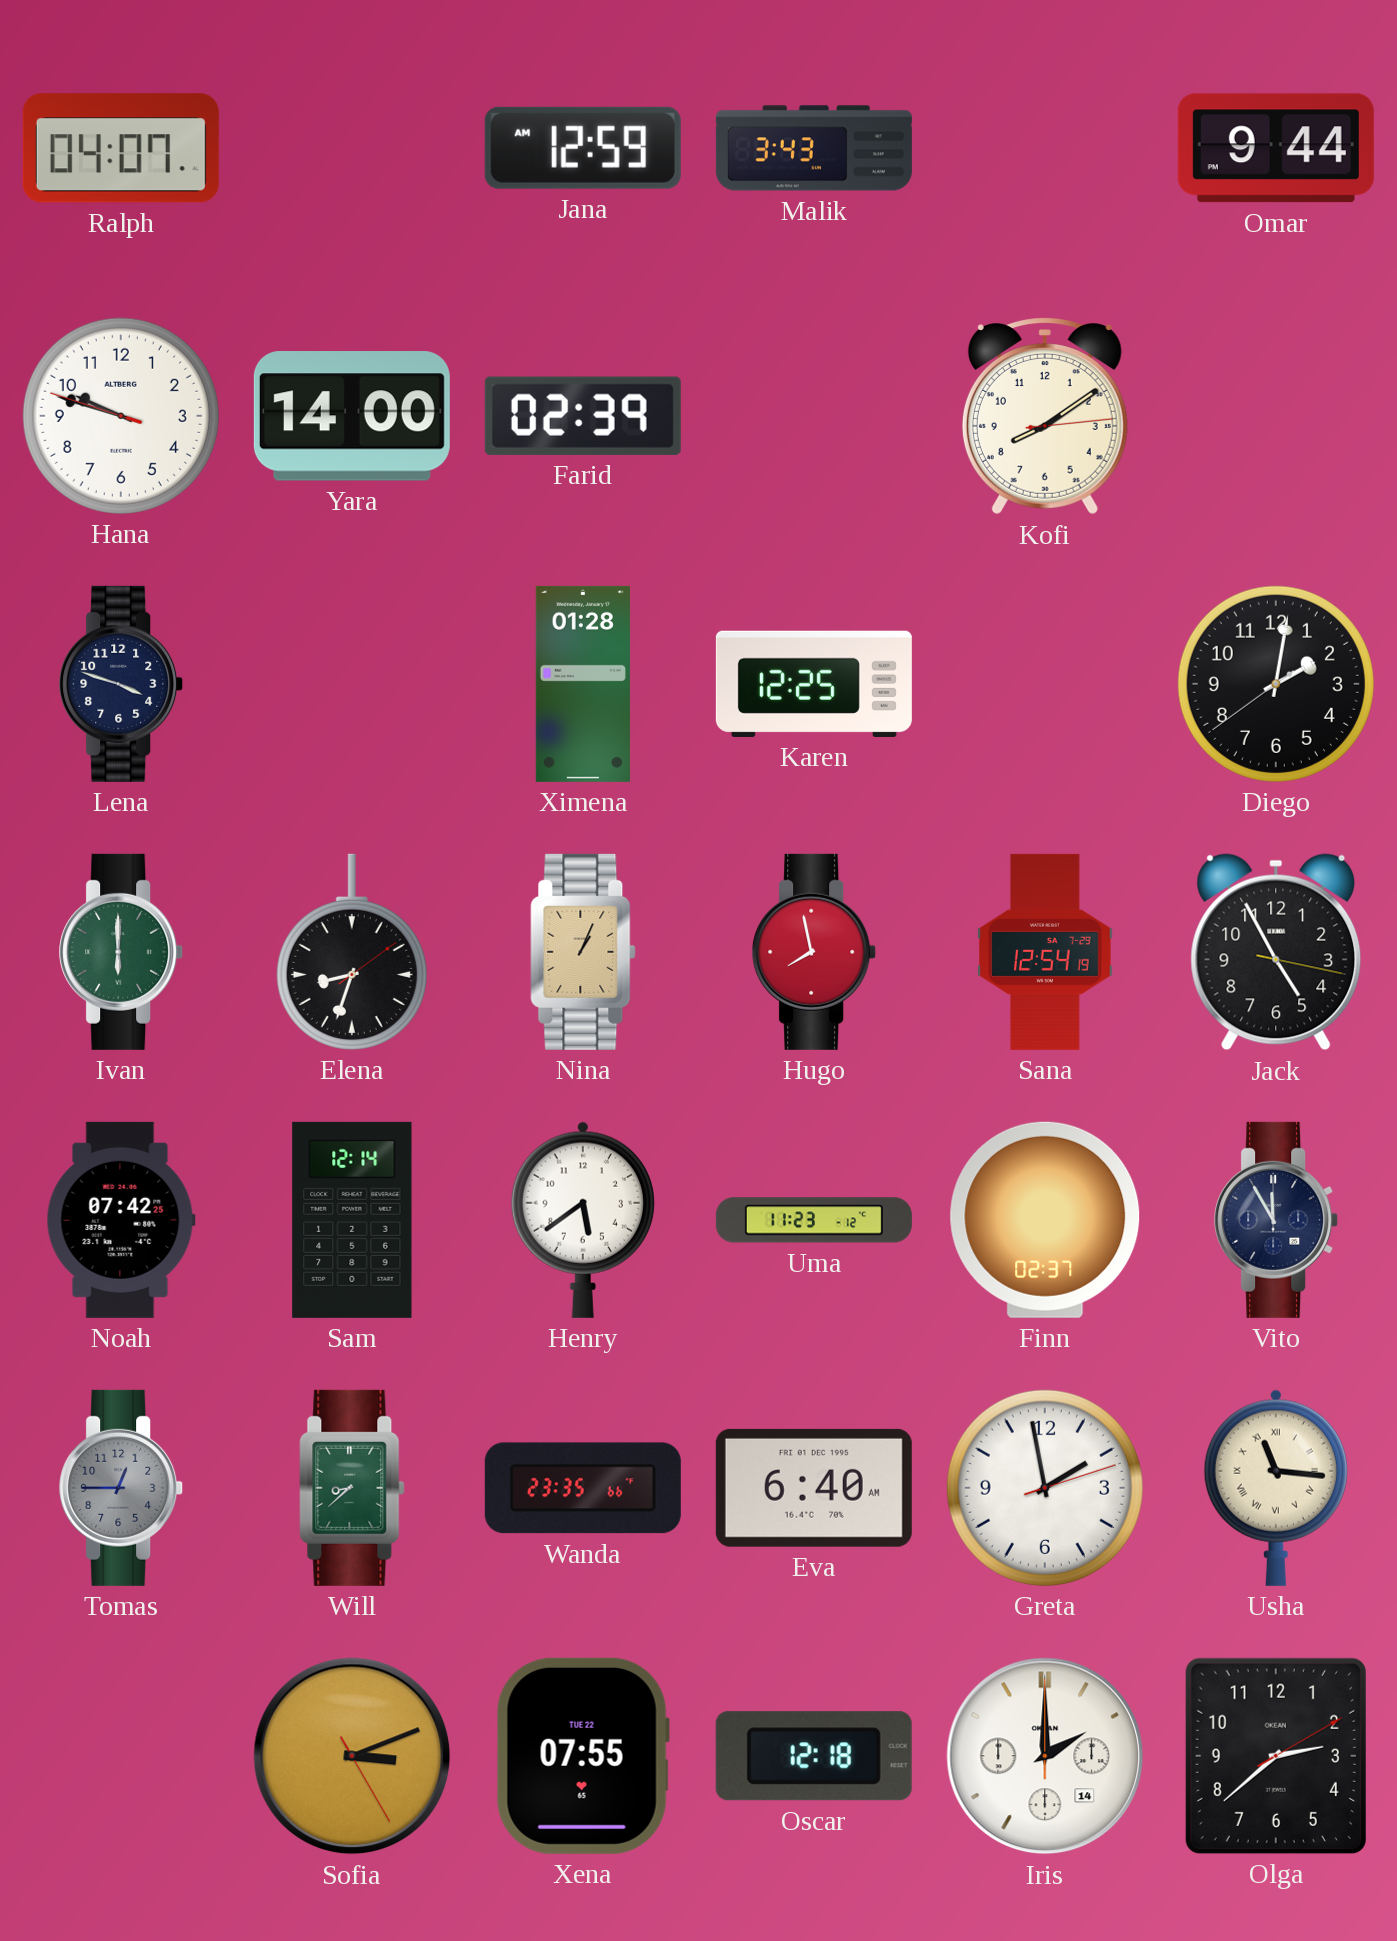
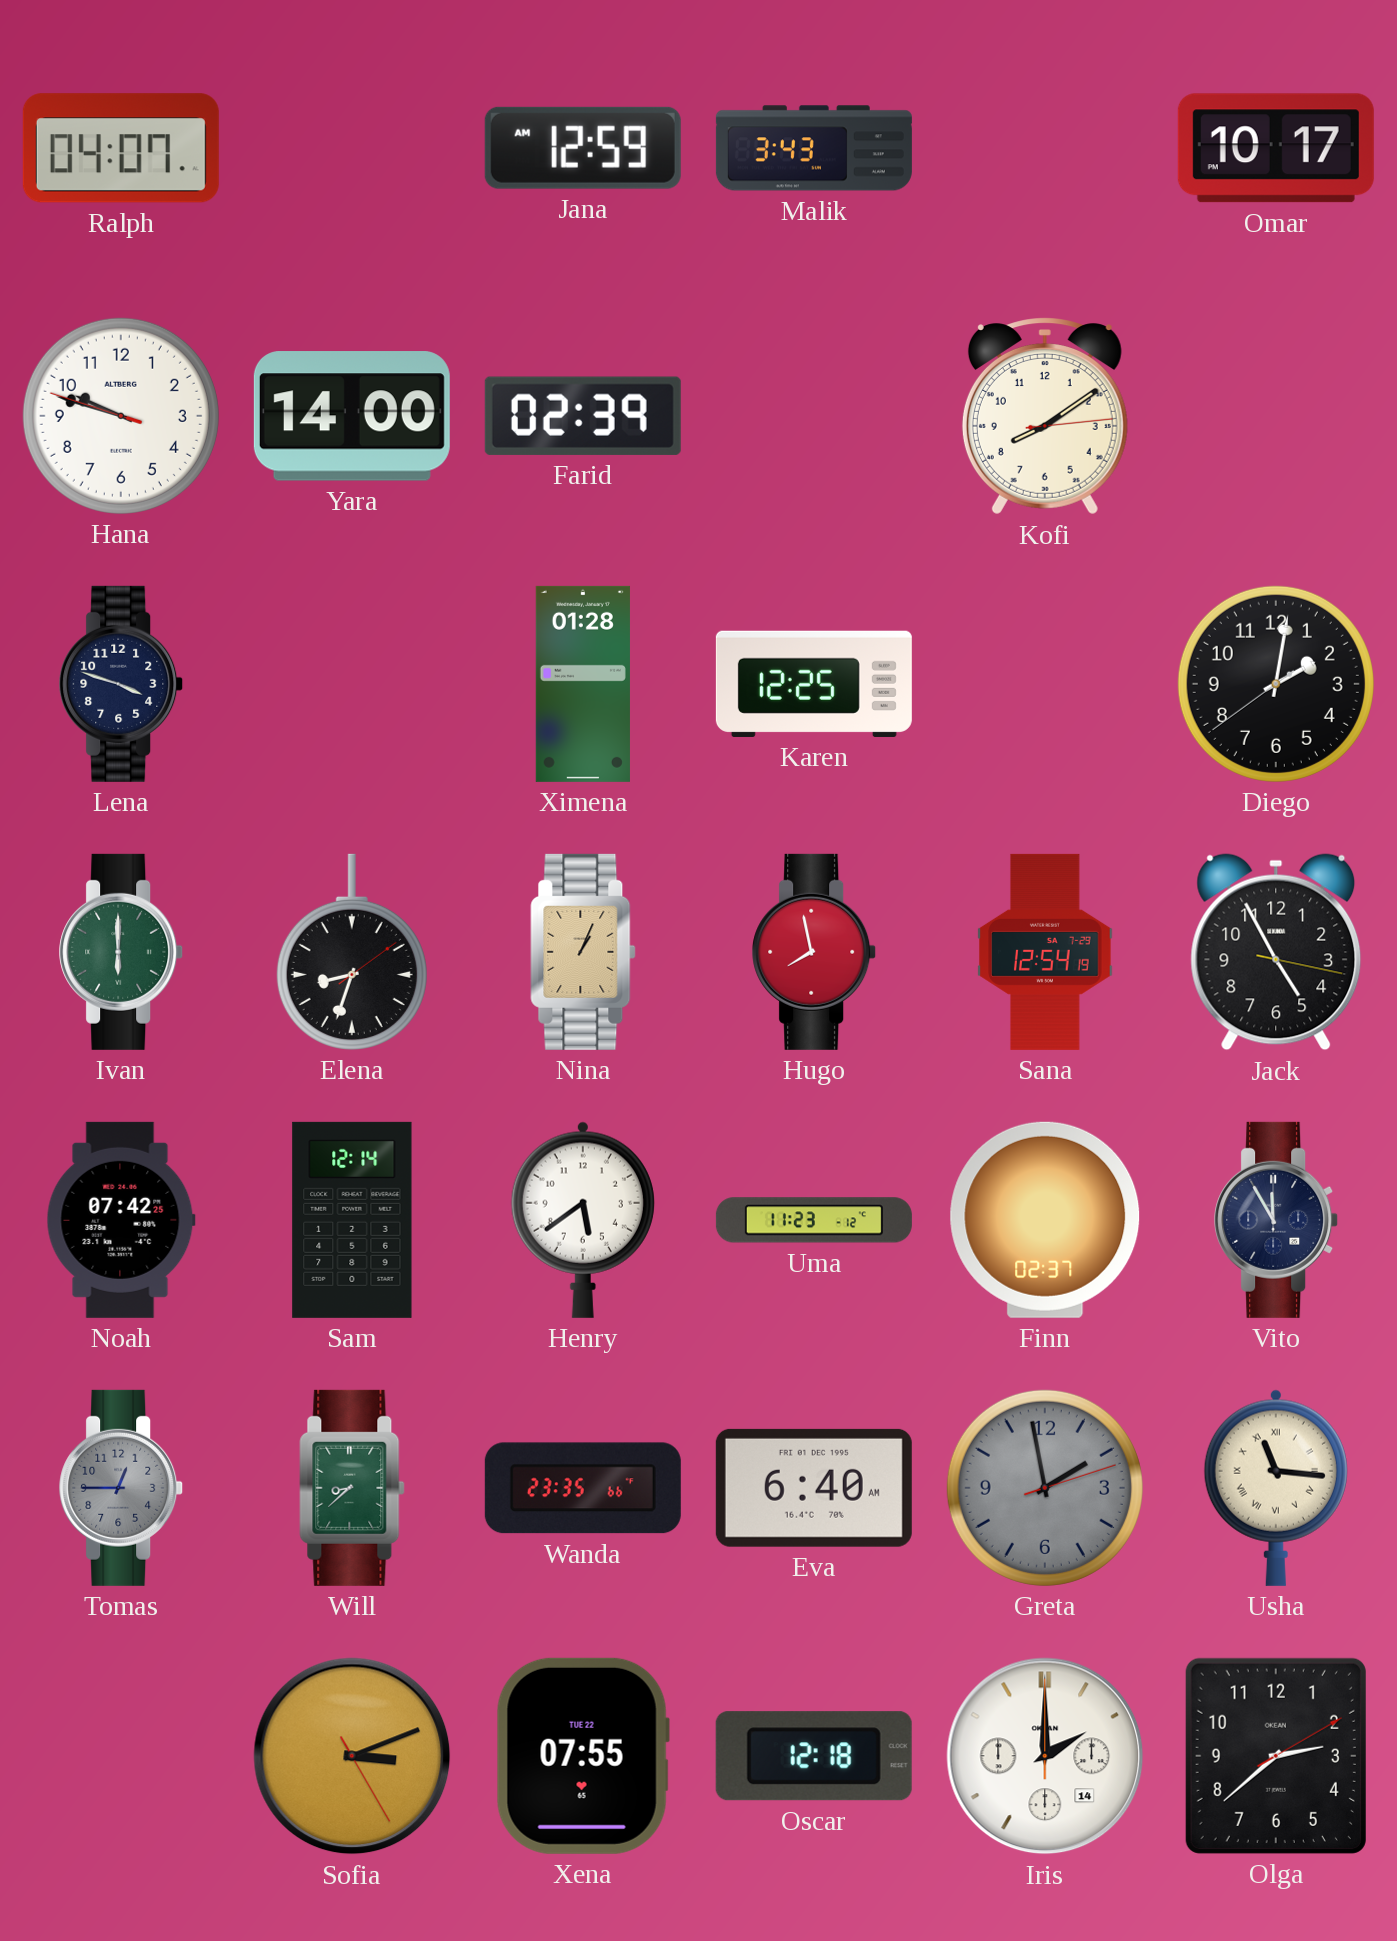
Omar: 9:44 -> 10:17 (1276, 148)
Greta dial: white -> grey (1045, 1488)
